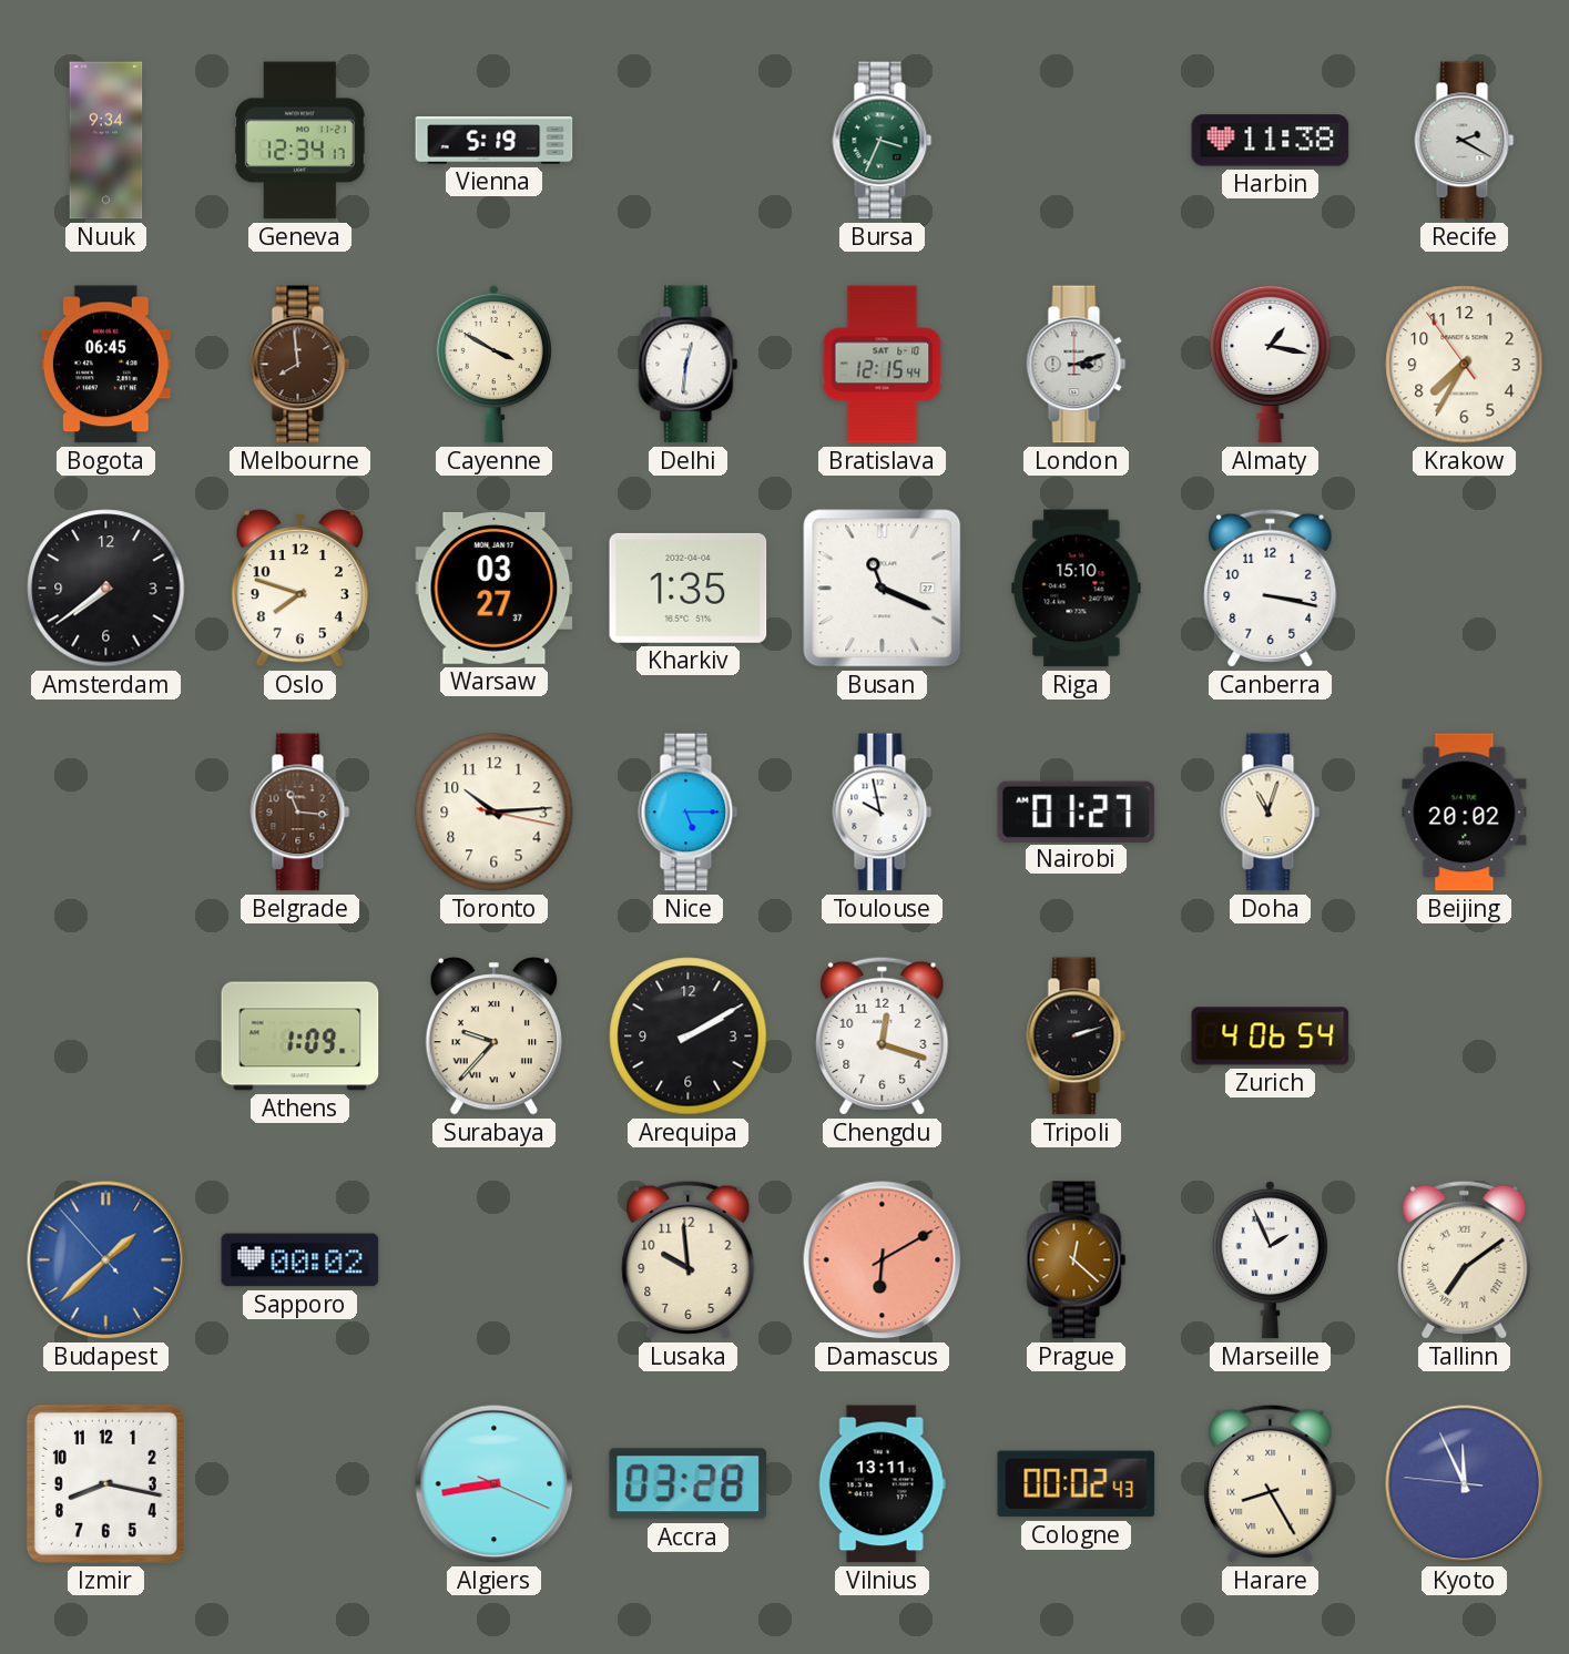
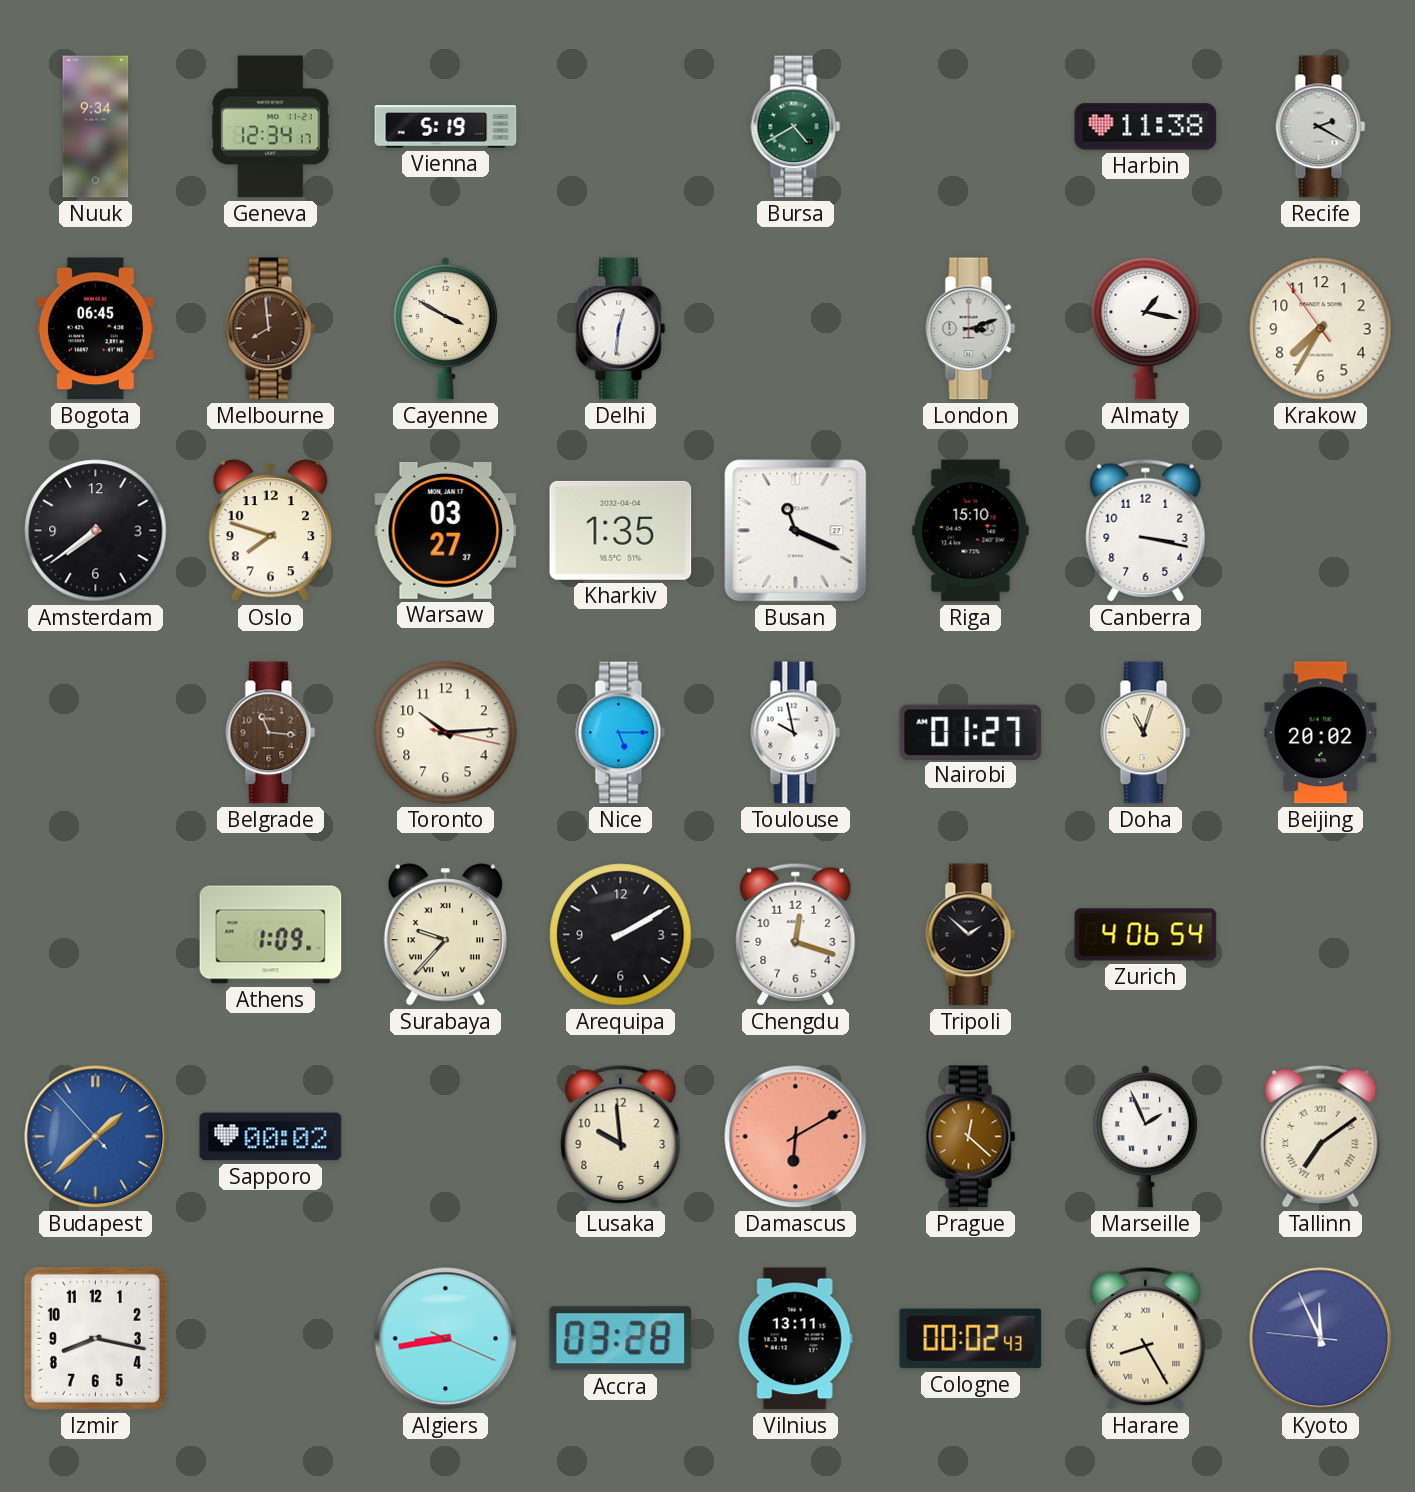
Bursa: 3:34 -> 4:40 (796, 127)
Bratislava: 12:15 -> none (883, 365)
Tripoli: 2:12 -> 1:52 (971, 935)
